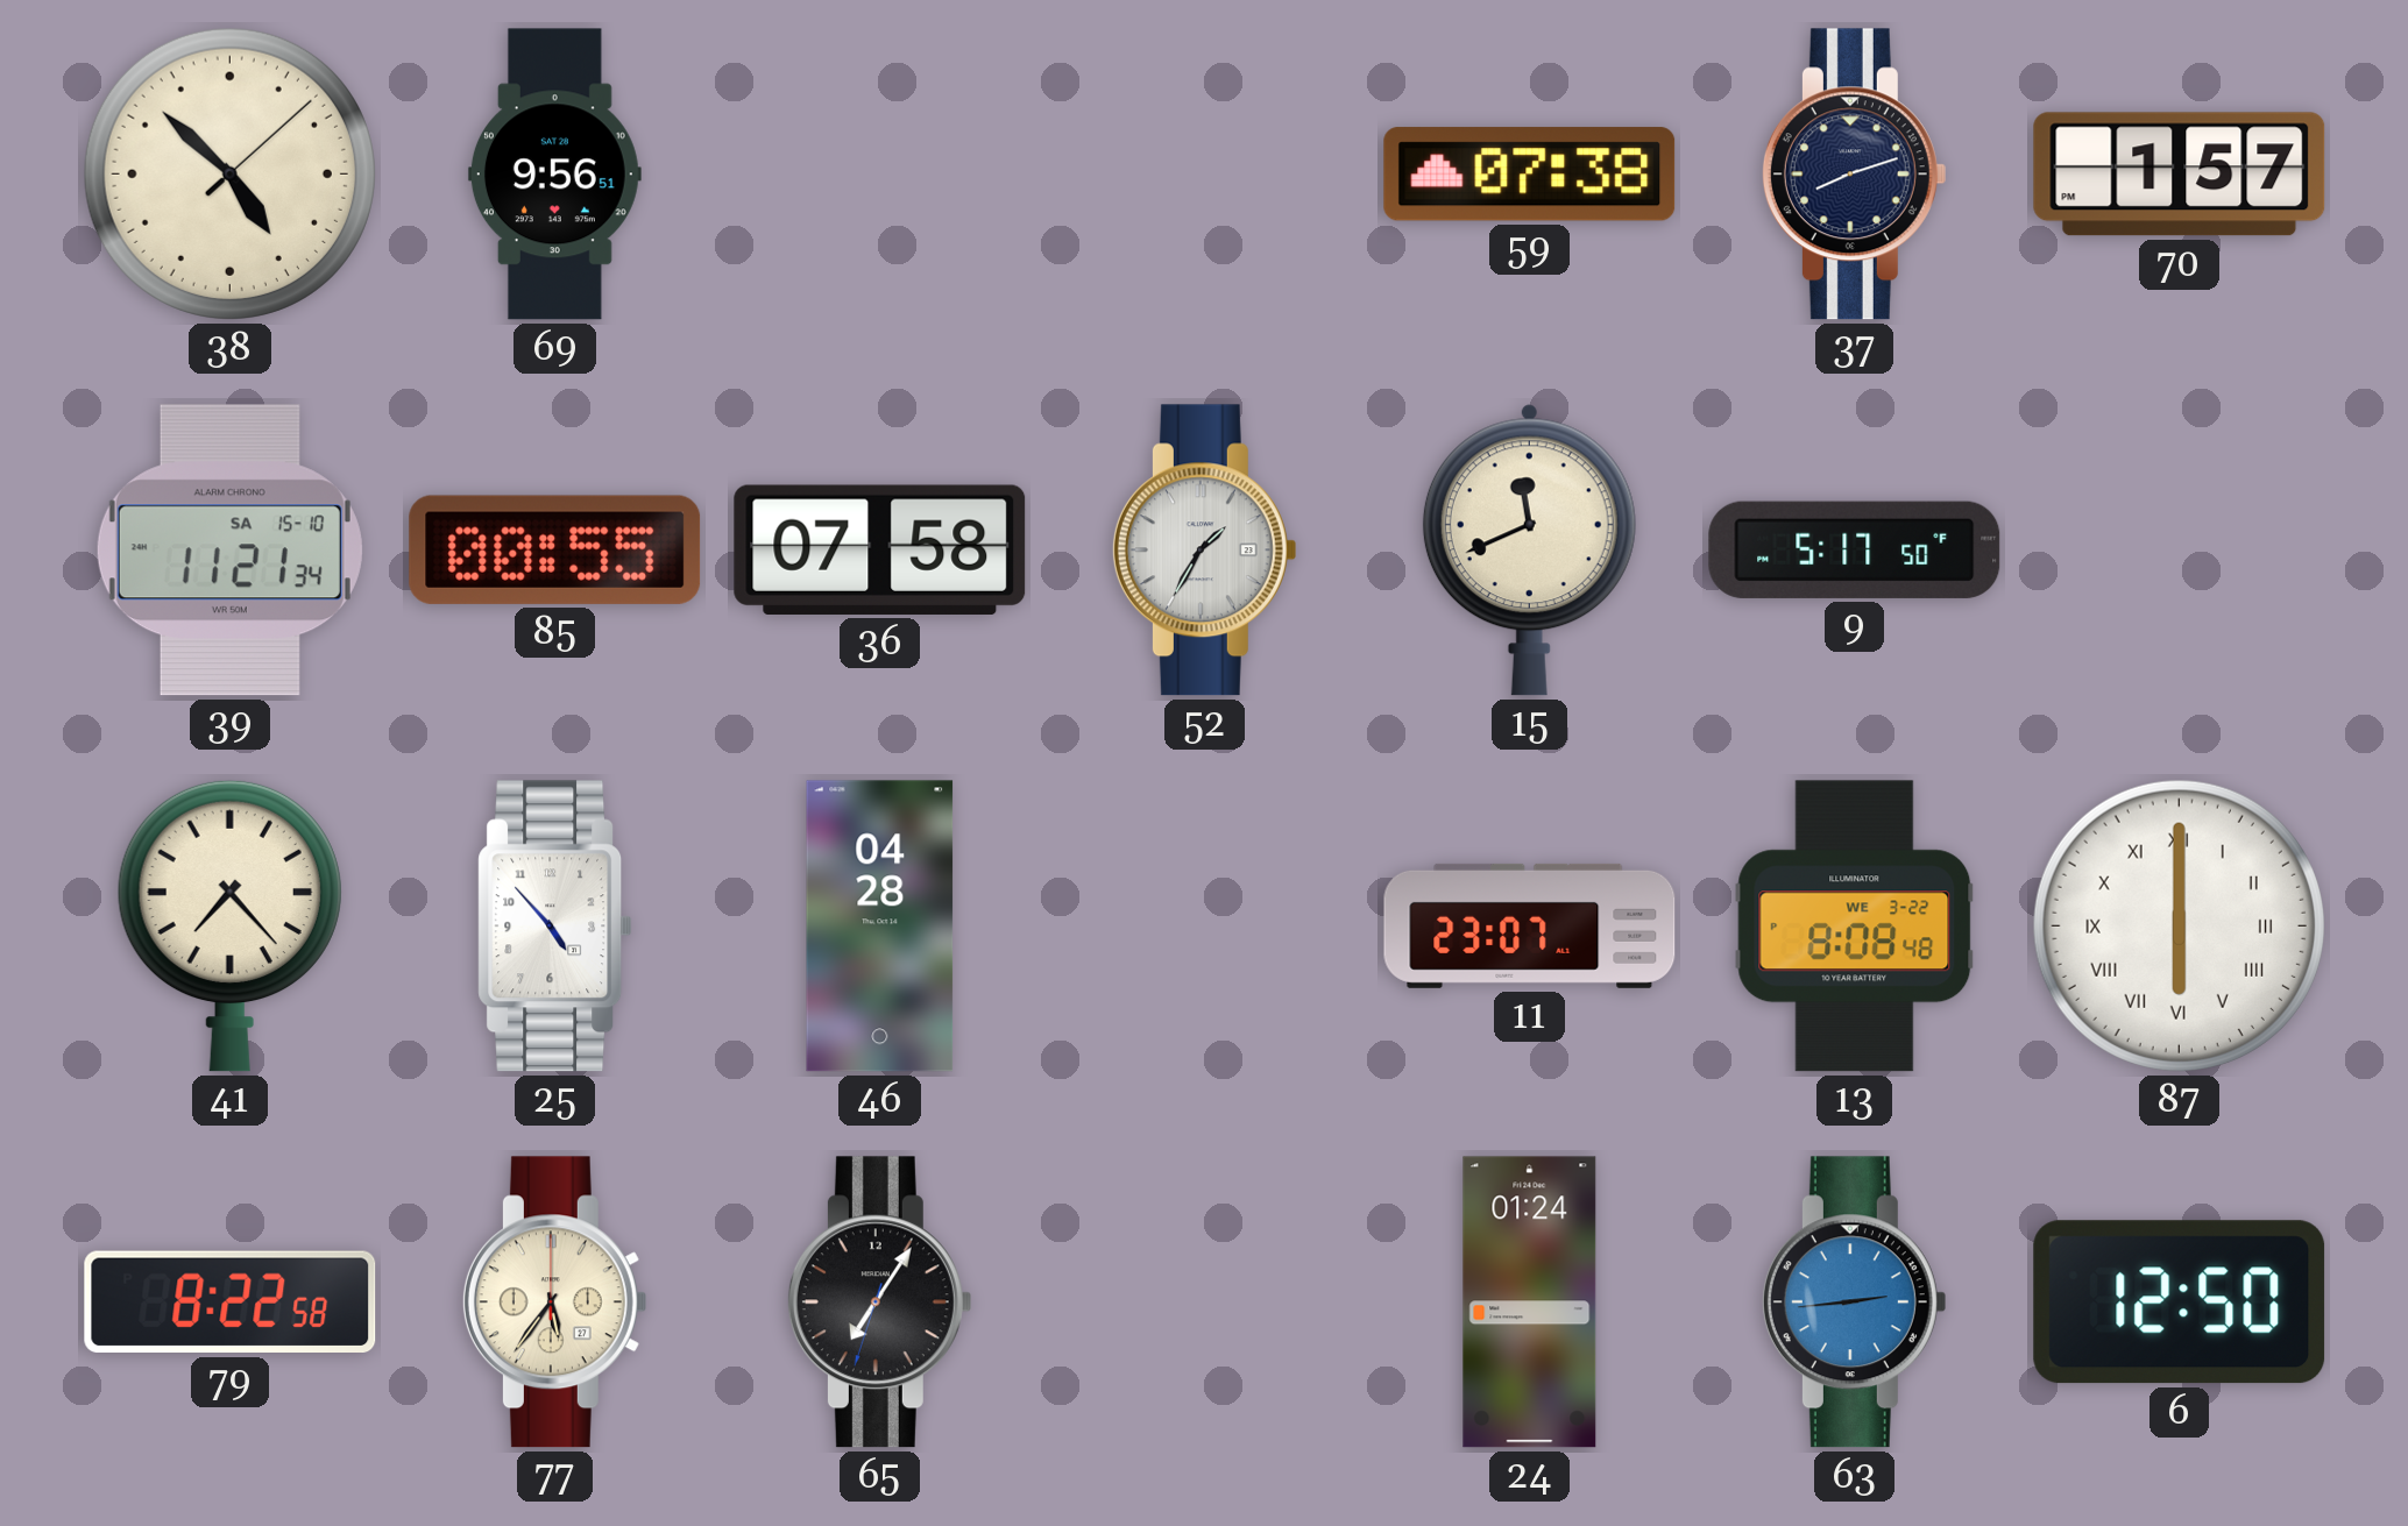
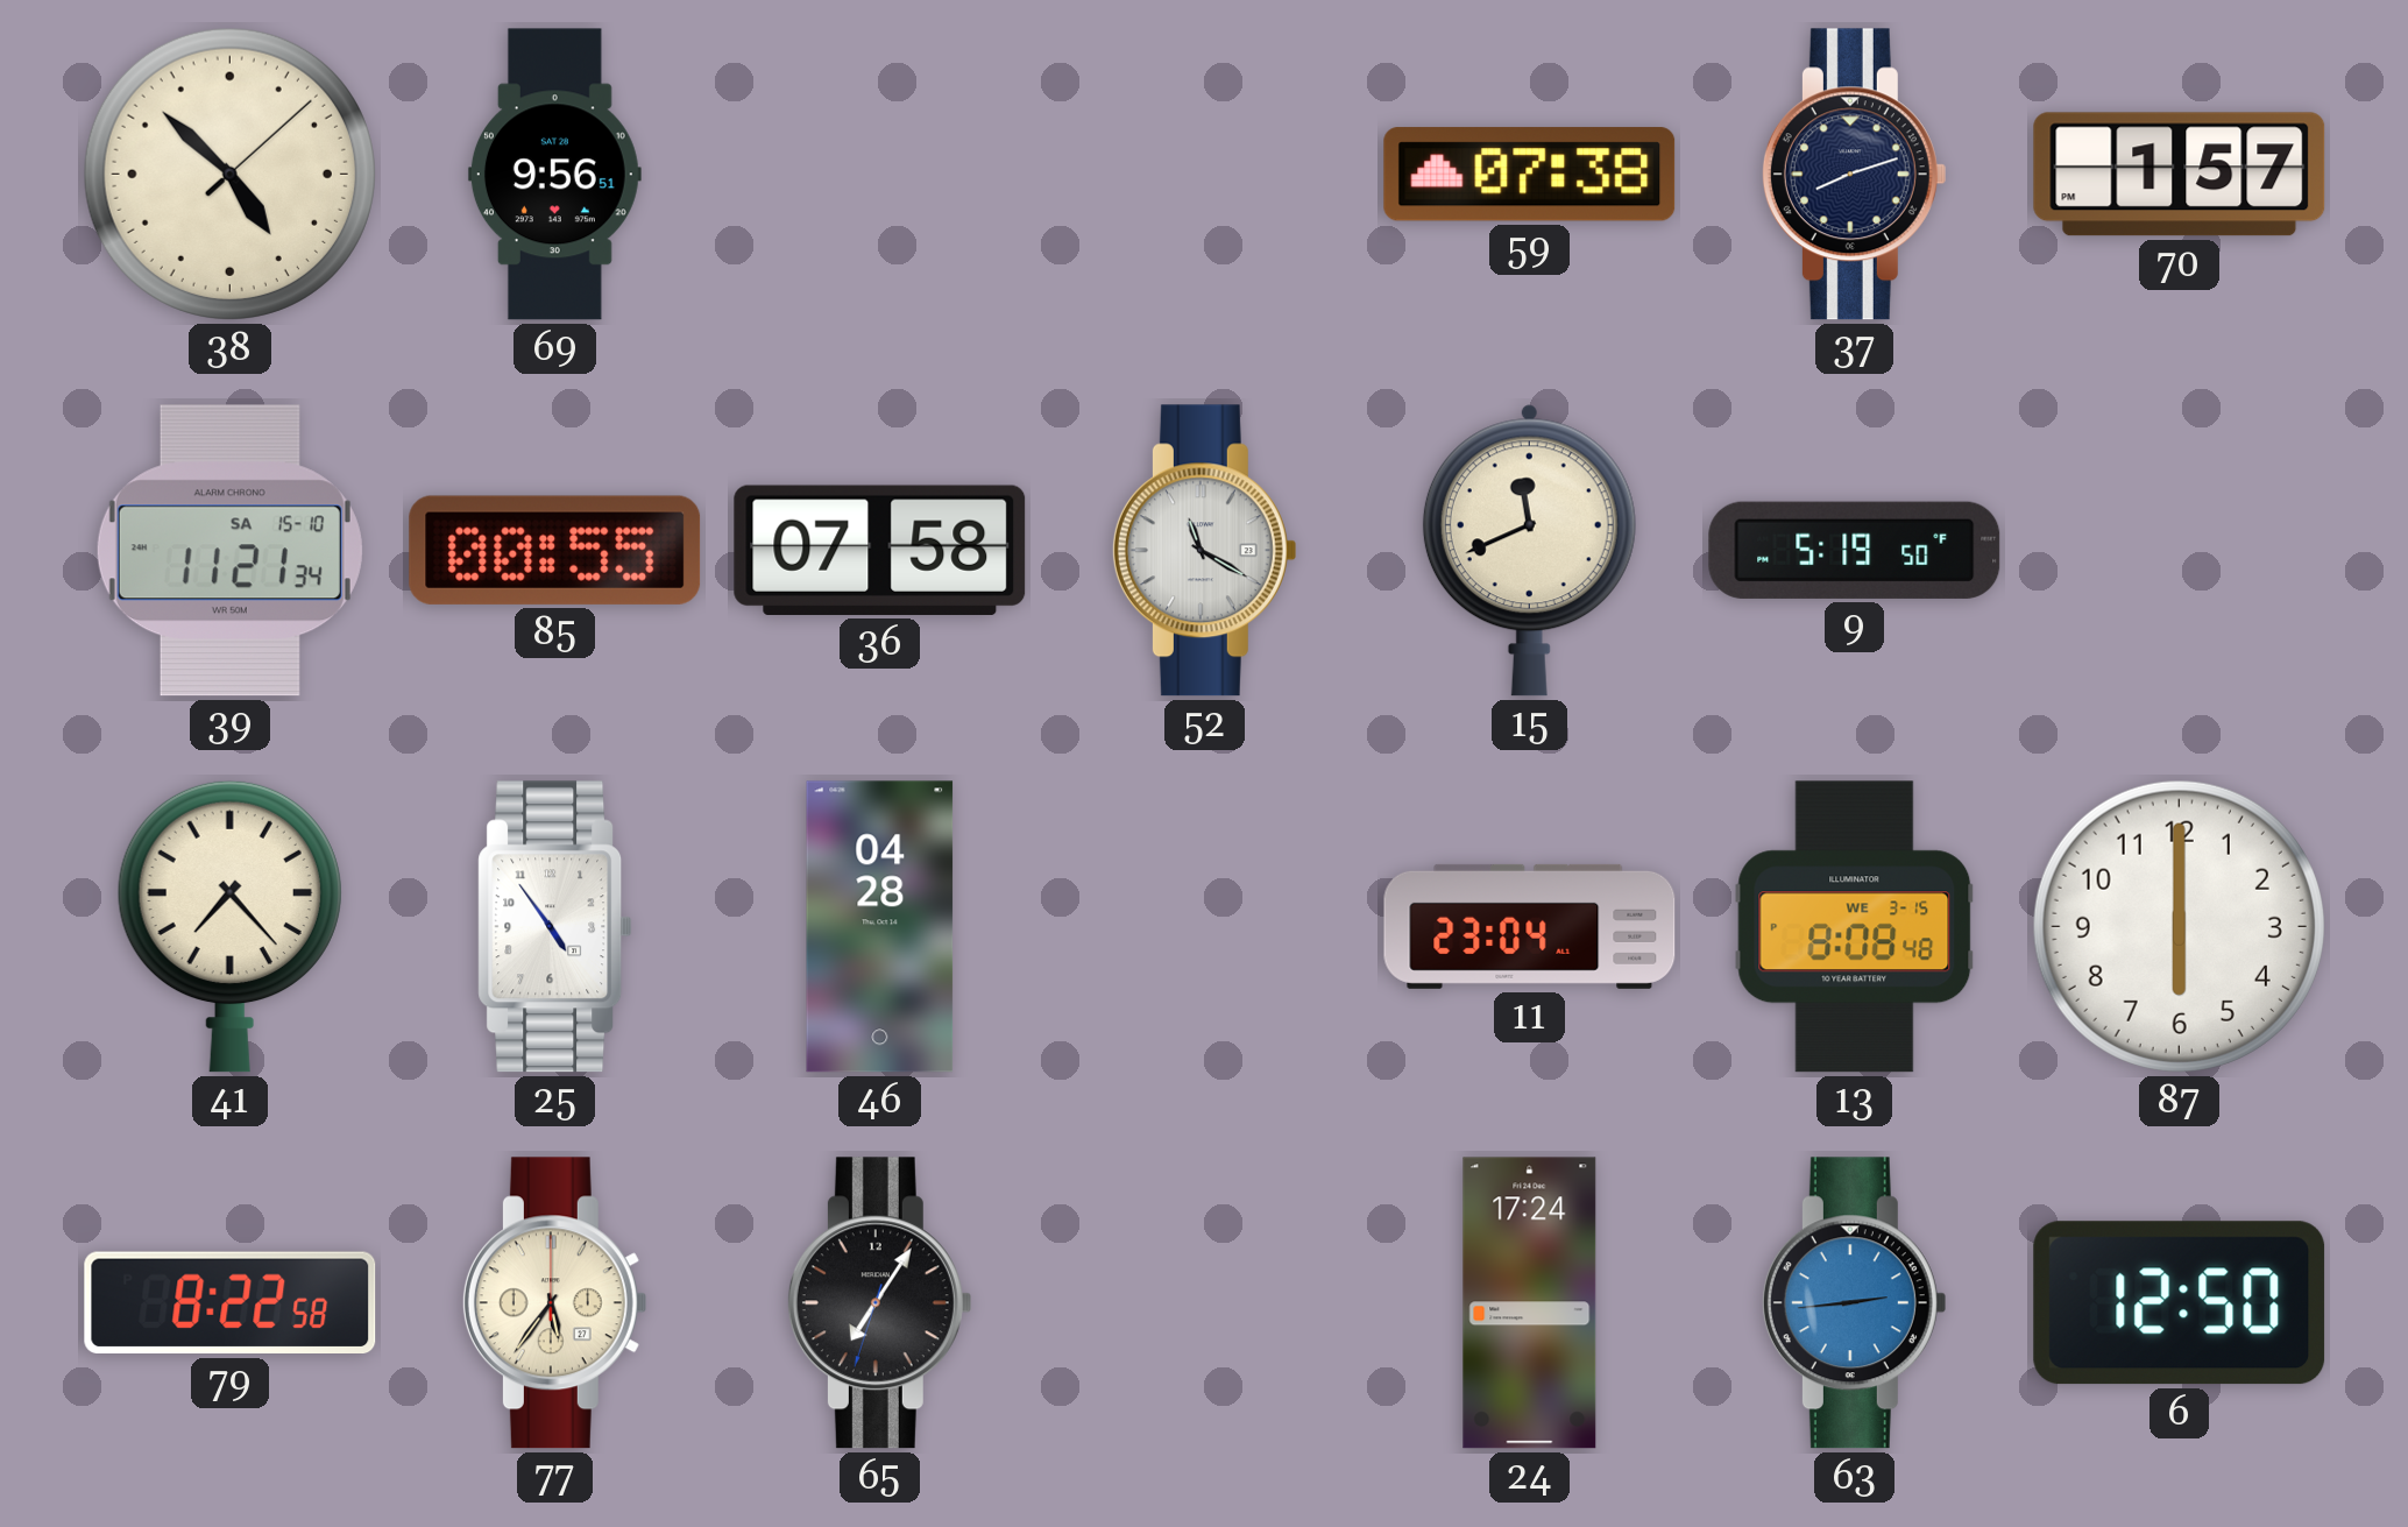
52: 1:35 -> 11:20 (1204, 551)
9: 5:17 -> 5:19 (1855, 550)
25: 4:53 -> 4:54 (555, 927)
11: 23:07 -> 23:04 (1530, 926)
13 date: WE 3-22 -> WE 3-15 (1855, 927)
87 numerals: Roman -> Arabic (2179, 926)
24: 01:24 -> 17:24 (1530, 1303)
